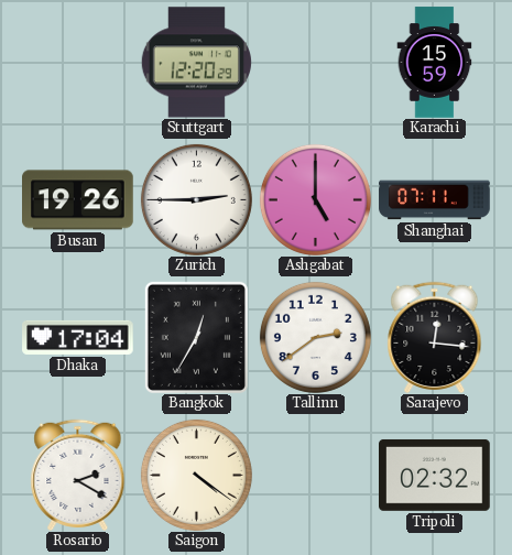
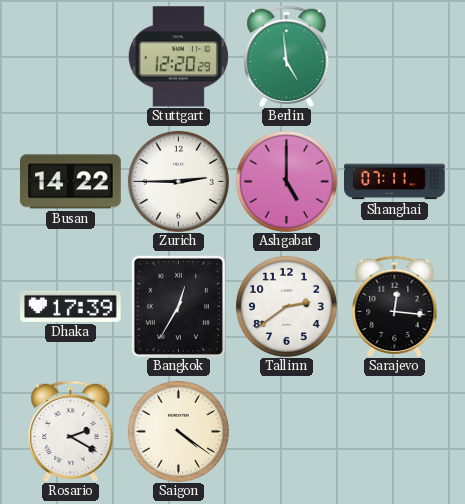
Berlin: none -> 4:59 (287, 56)
Karachi: 15:59 -> none (435, 63)
Busan: 19:26 -> 14:22 (71, 182)
Dhaka: 17:04 -> 17:39 (71, 306)
Tripoli: 02:32 -> none (435, 475)
